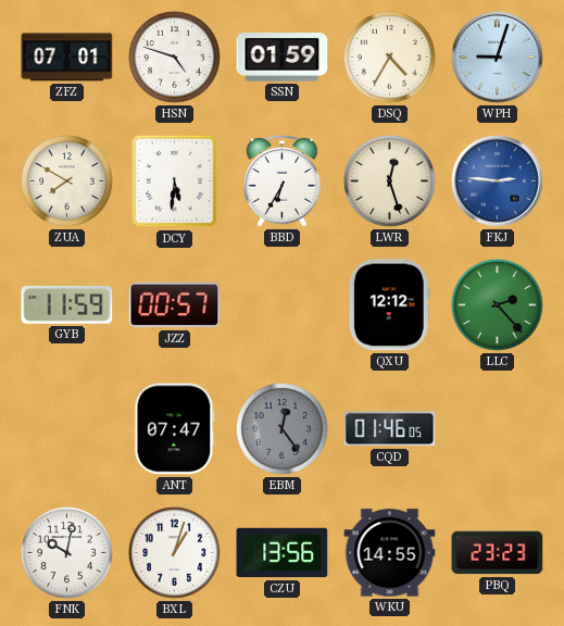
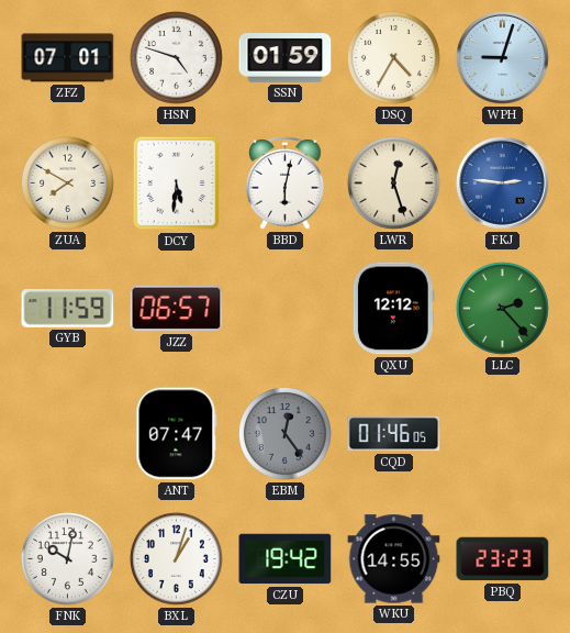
BBD: 6:35 -> 6:02 (286, 182)
JZZ: 00:57 -> 06:57 (177, 309)
CZU: 13:56 -> 19:42 (286, 559)
